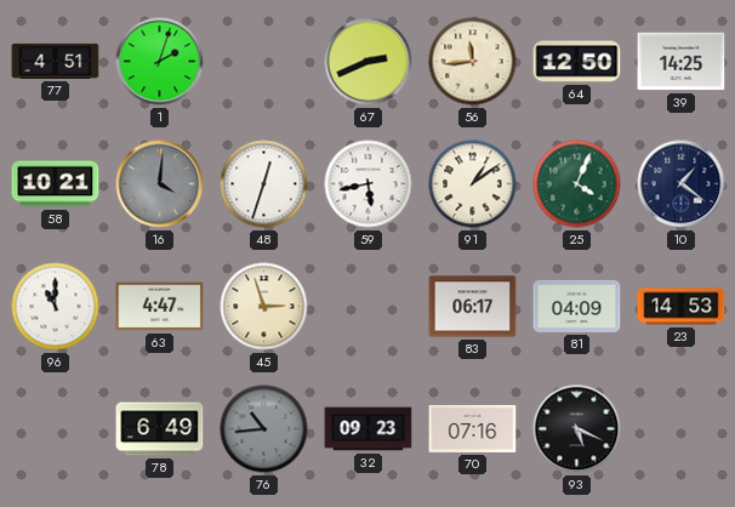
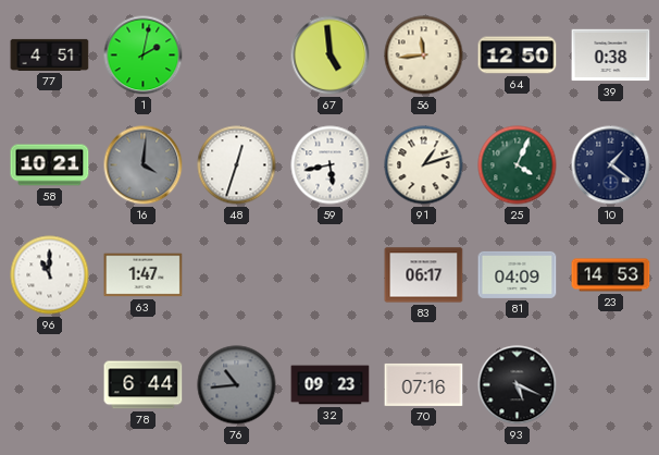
1: 2:03 -> 2:02 (144, 56)
67: 2:41 -> 4:59 (331, 56)
39: 14:25 -> 0:38 (611, 56)
91: 1:09 -> 1:12 (424, 165)
63: 4:47 -> 1:47 (144, 275)
45: 2:57 -> none (264, 307)
78: 6:49 -> 6:44 (144, 385)
